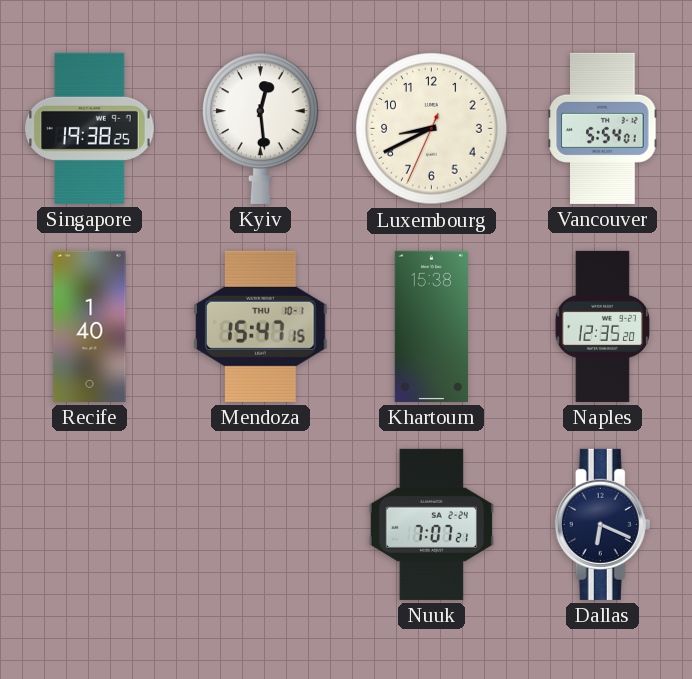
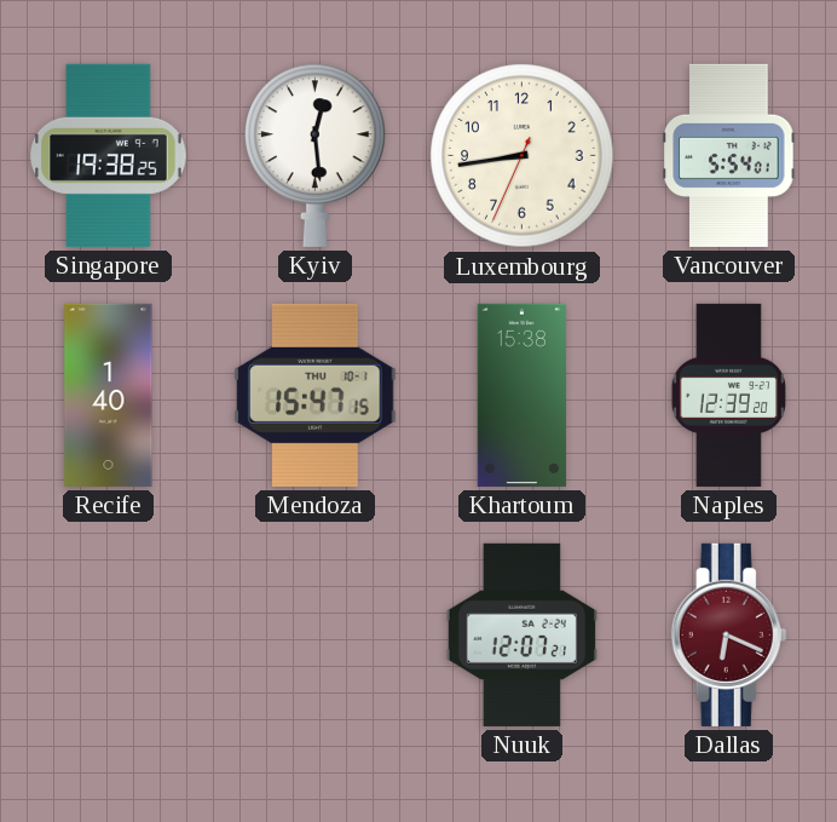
Luxembourg: 8:40 -> 8:43 (523, 156)
Naples: 12:35 -> 12:39 (728, 395)
Nuuk: 7:07 -> 12:07 (521, 634)
Dallas dial: navy -> burgundy (729, 634)
